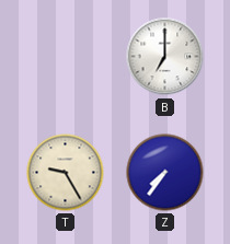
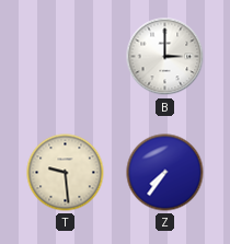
B: 7:00 -> 3:00 (165, 57)
T: 9:25 -> 9:29 (66, 173)
